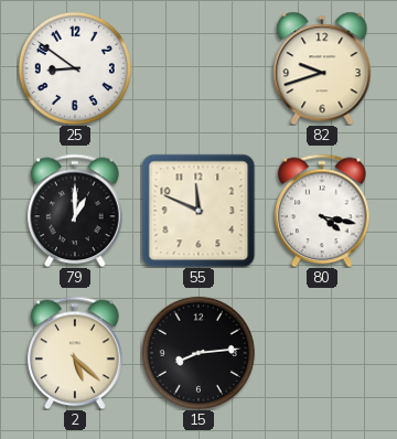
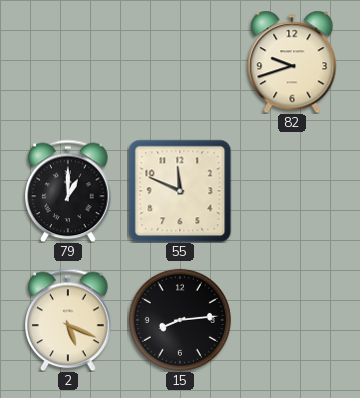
25: 8:51 -> none (75, 68)
80: 4:17 -> none (322, 211)
2: 5:22 -> 5:19 (68, 320)
